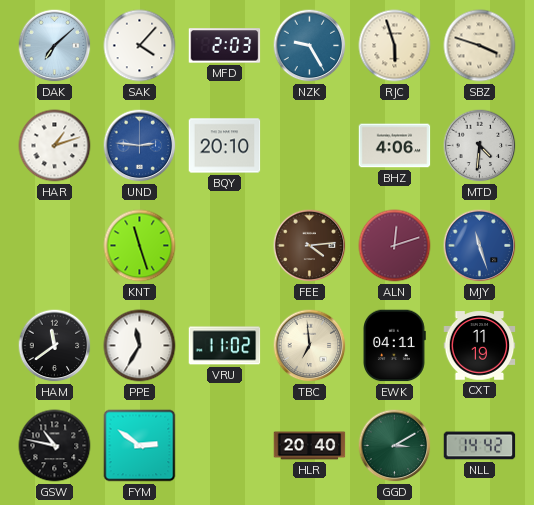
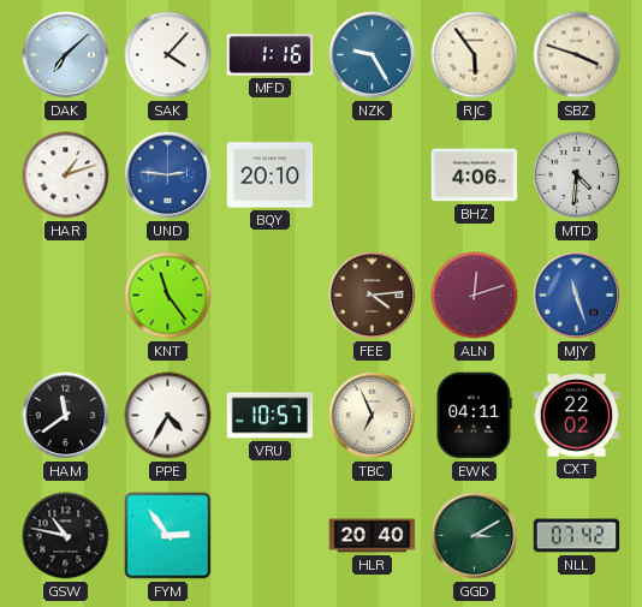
MFD: 2:03 -> 1:16 (271, 55)
RJC: 5:57 -> 5:54 (475, 55)
KNT: 11:27 -> 11:24 (168, 296)
PPE: 11:35 -> 4:35 (168, 416)
VRU: 11:02 -> 10:57 (271, 416)
TBC: 6:59 -> 6:56 (373, 416)
CXT: 11:19 -> 22:02 (577, 416)
FYM: 2:51 -> 2:54 (168, 536)
NLL: 14:42 -> 07:42 (577, 536)
